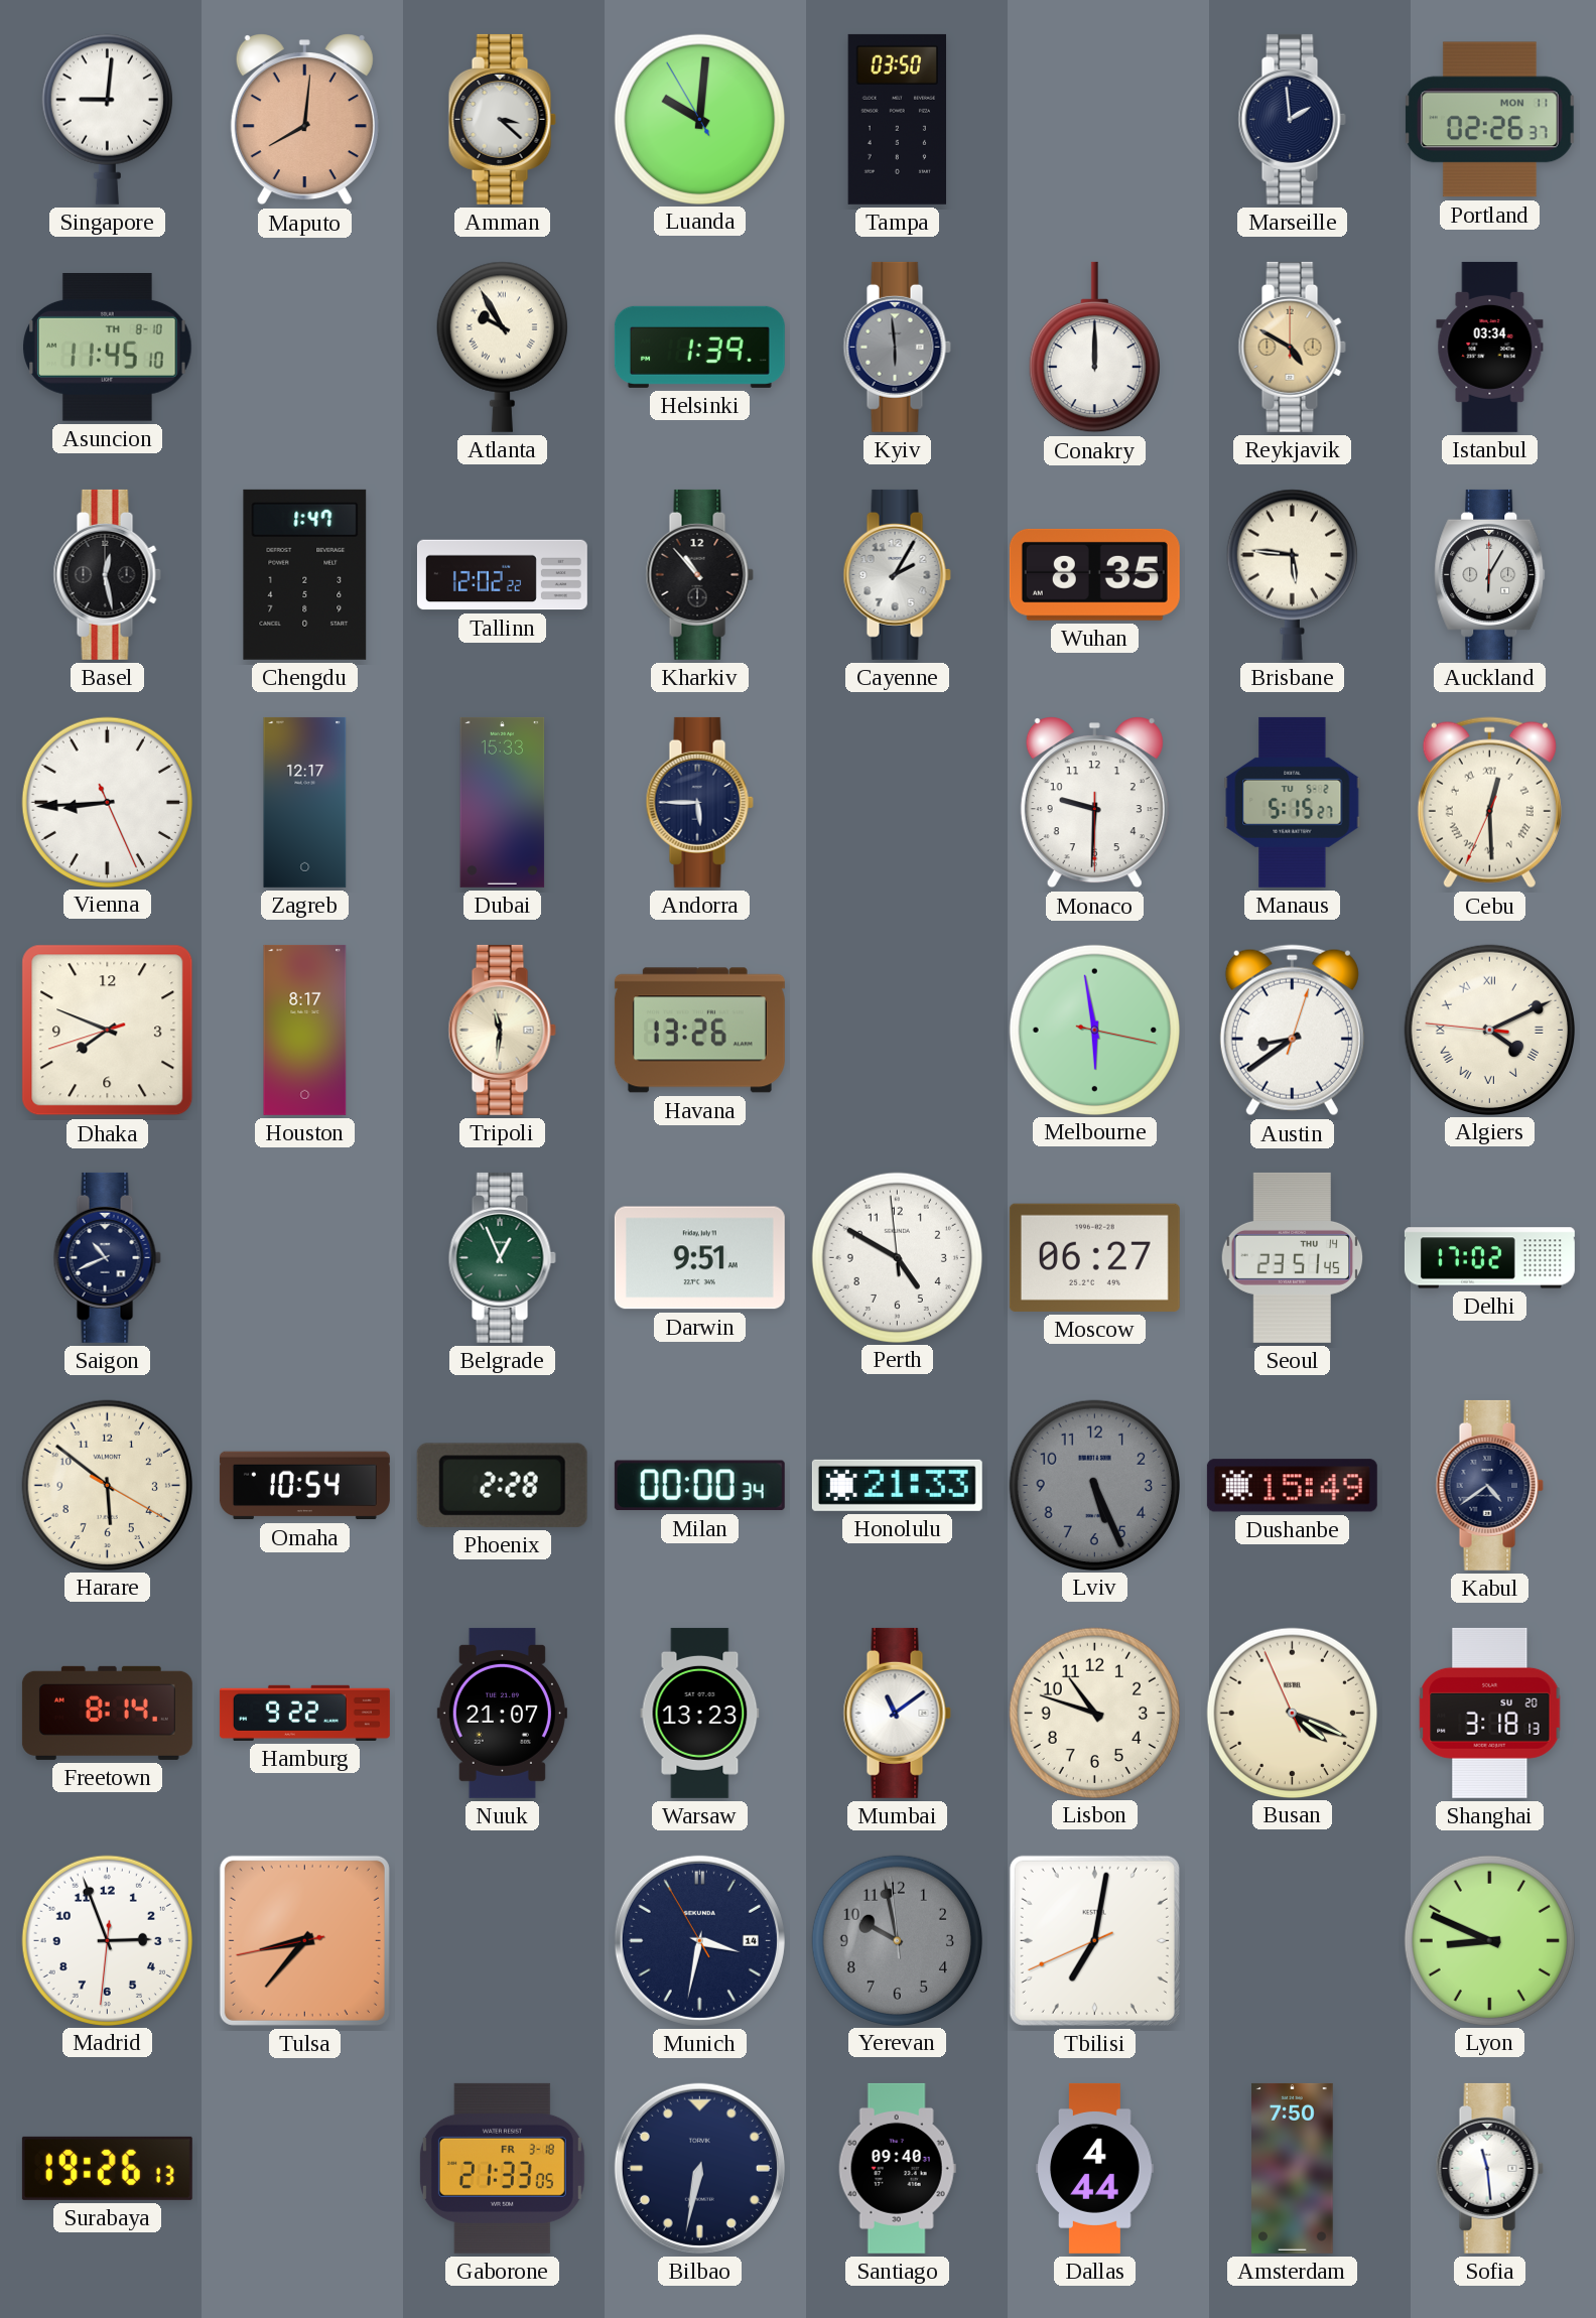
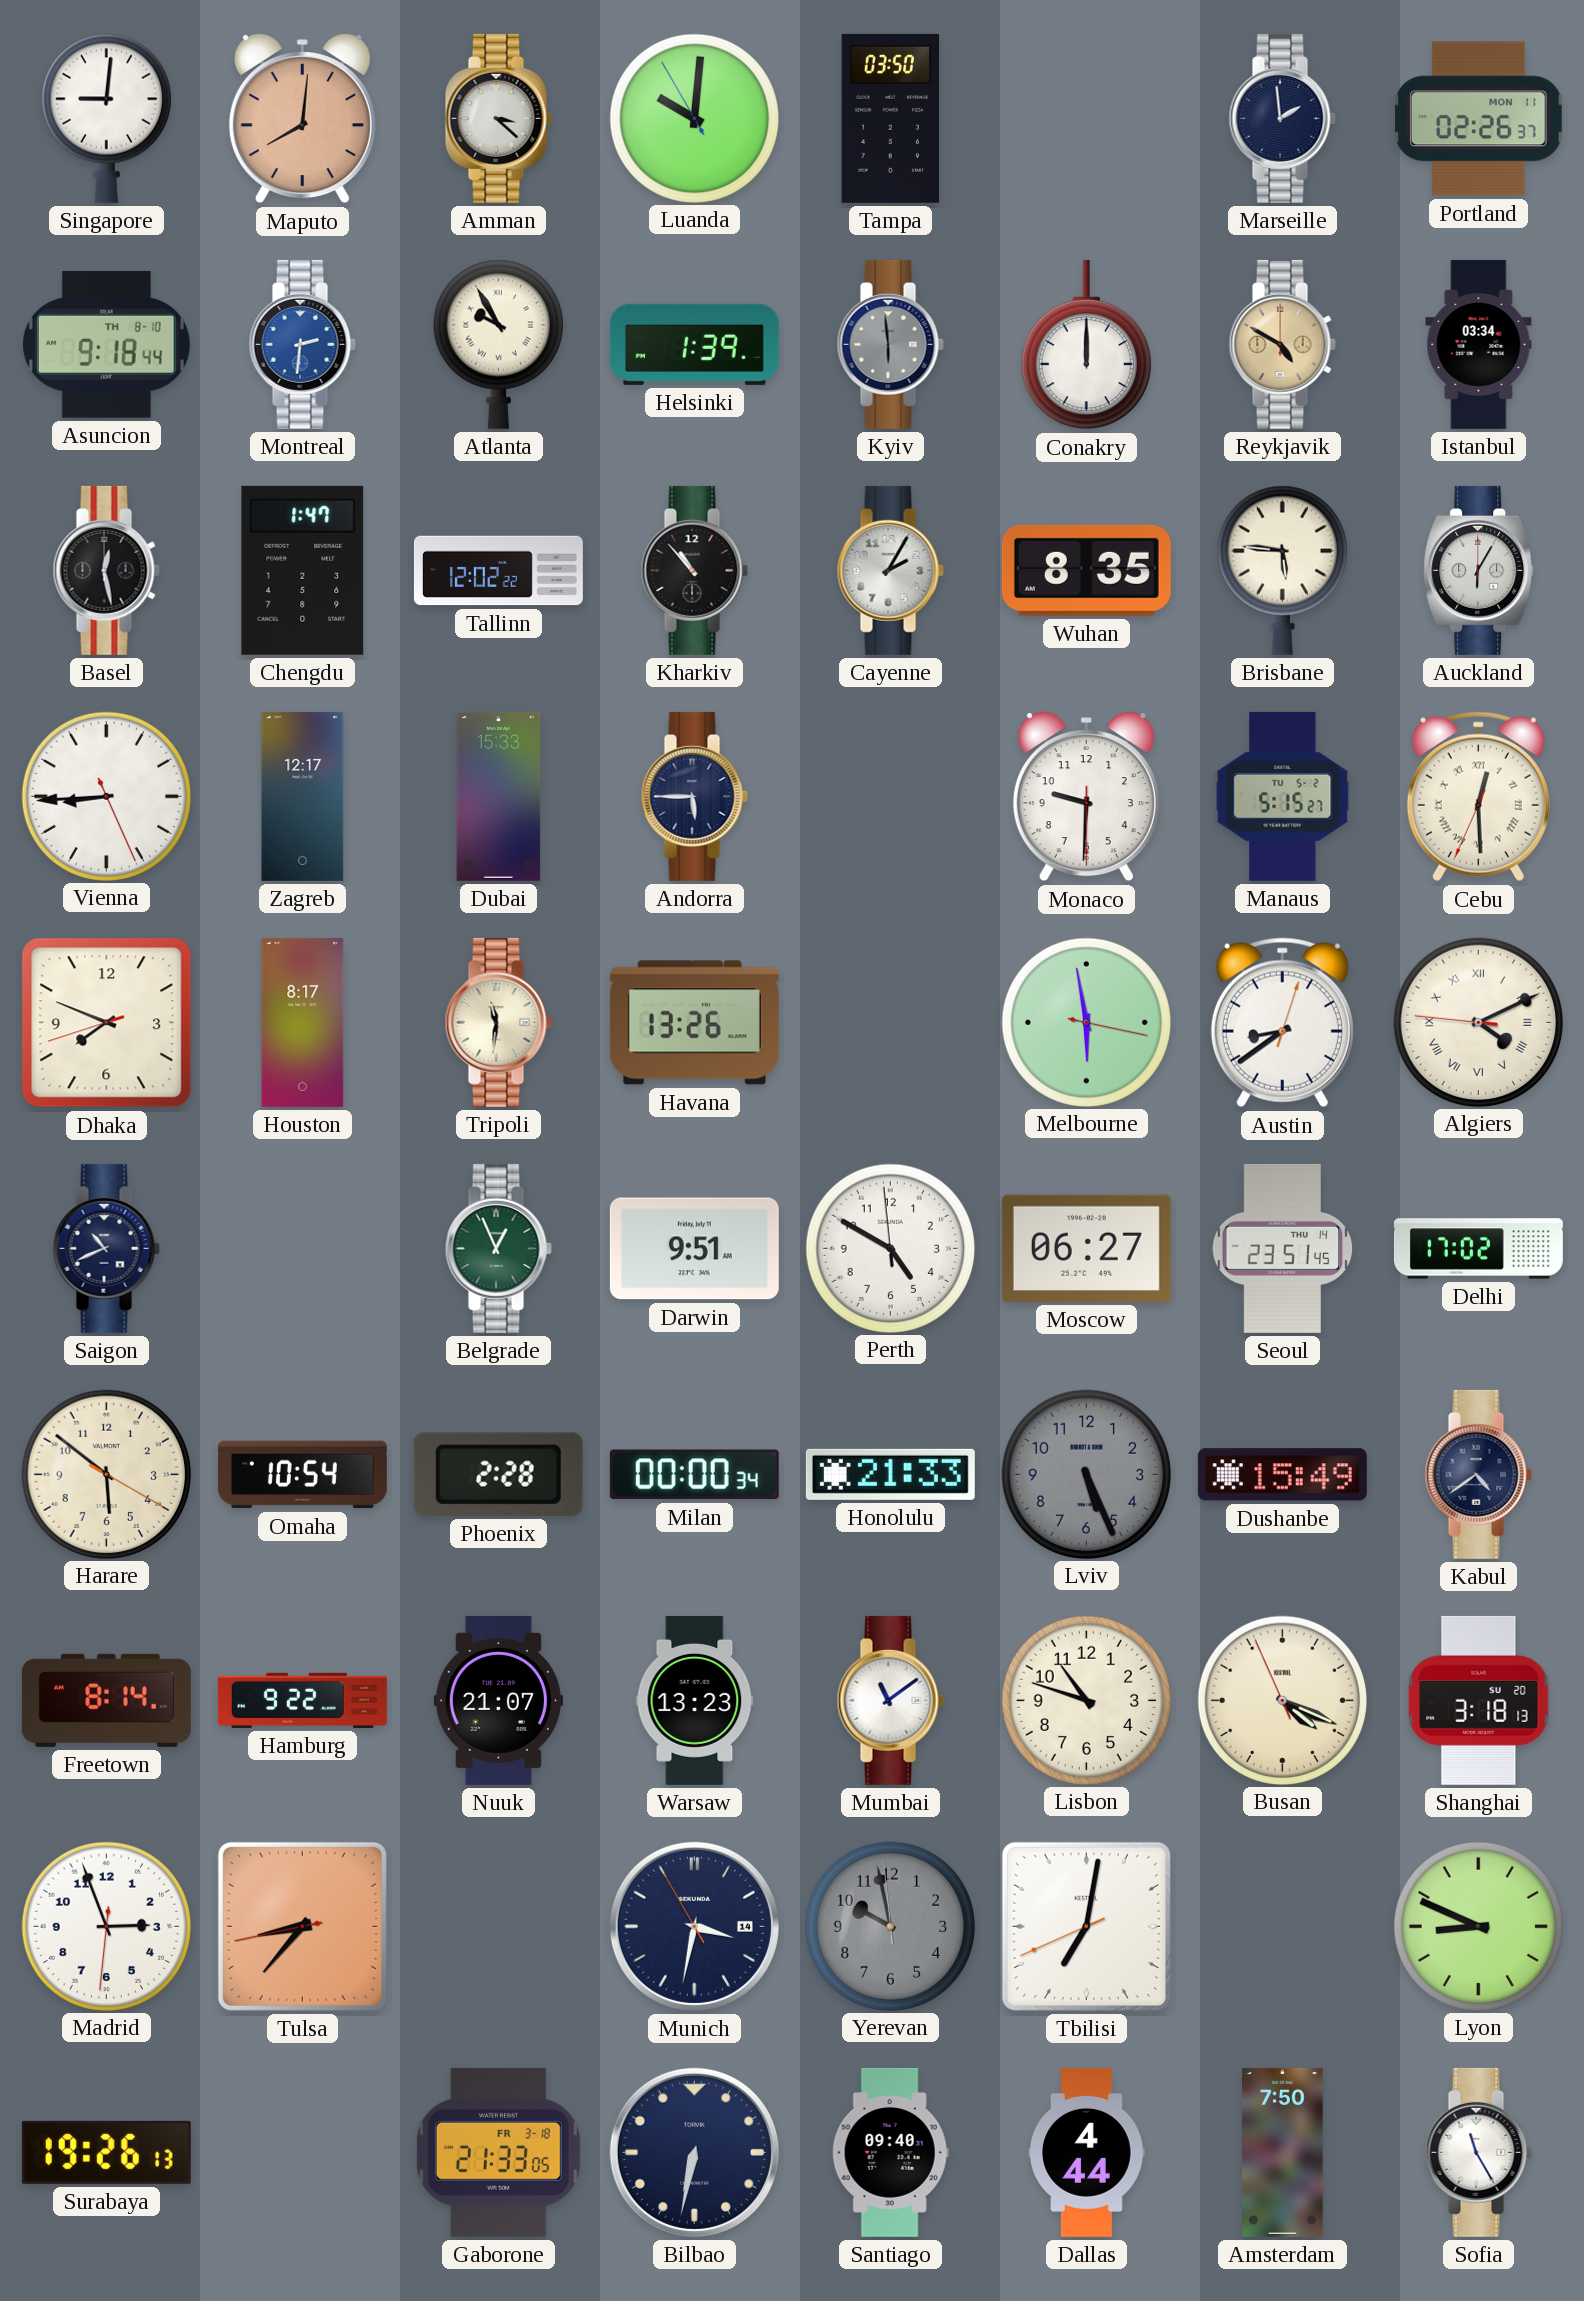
Asuncion: 11:45 -> 9:18 (107, 345)
Montreal: none -> 2:31 (302, 344)
Sofia: 11:29 -> 11:25 (1478, 2152)
